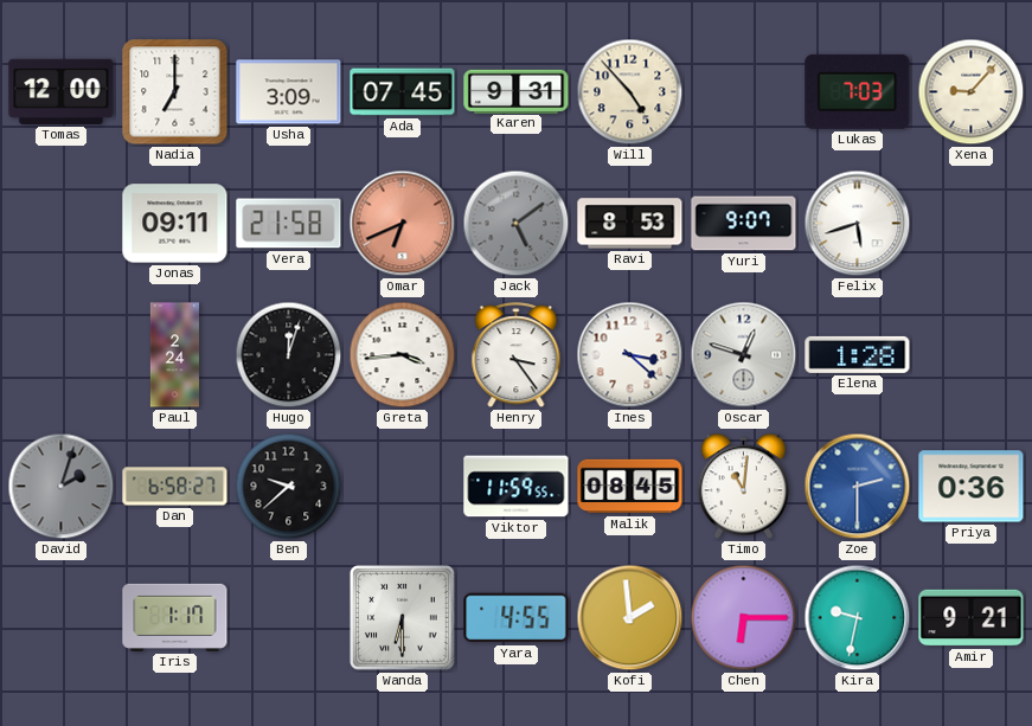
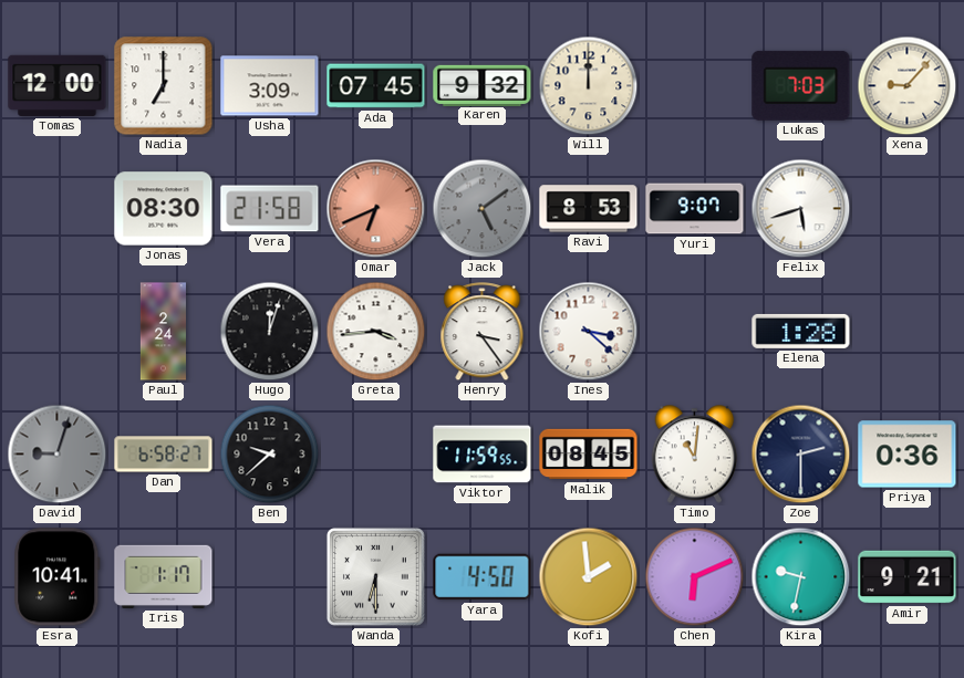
Karen: 9:31 -> 9:32 (483, 85)
Will: 4:53 -> 12:00 (589, 86)
Jonas: 09:11 -> 08:30 (164, 209)
Oscar: 12:48 -> none (744, 355)
David: 2:03 -> 9:03 (58, 455)
Zoe dial: blue -> navy (801, 455)
Esra: none -> 10:41 (58, 577)
Yara: 4:55 -> 4:50 (483, 577)
Chen: 6:15 -> 6:11 (695, 577)
